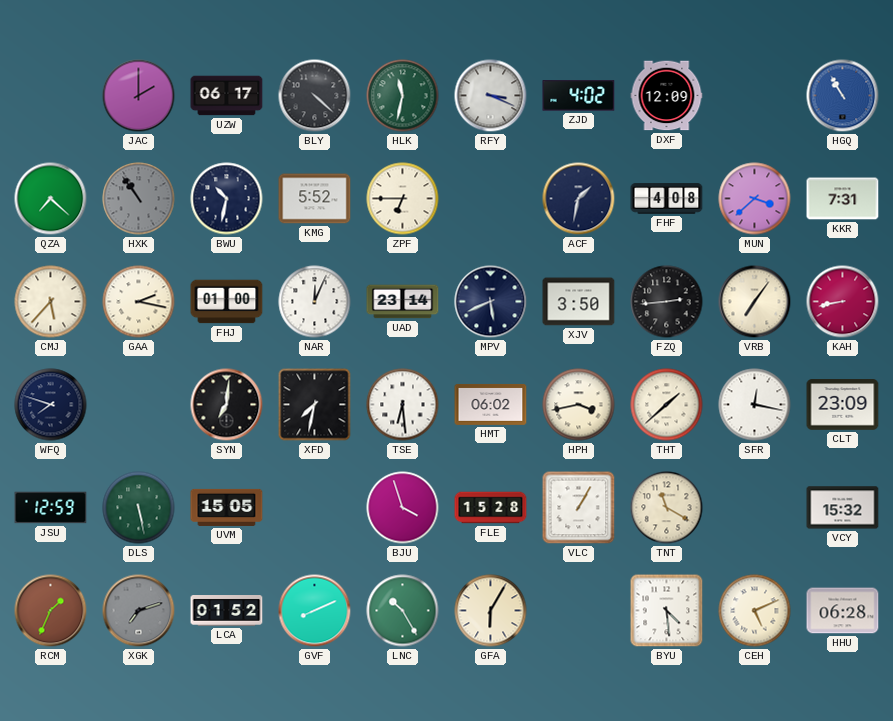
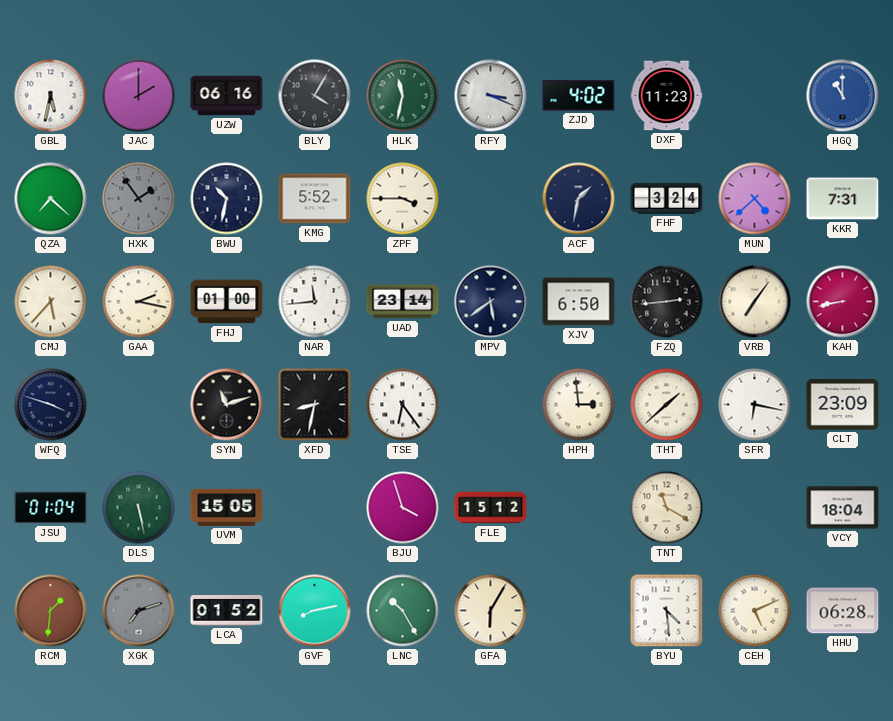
GBL: none -> 5:32 (51, 96)
UZW: 06:17 -> 06:16 (227, 96)
BLY: 4:22 -> 4:05 (315, 96)
DXF: 12:09 -> 11:23 (667, 96)
HGQ: 10:55 -> 11:00 (843, 96)
HXK: 10:54 -> 1:54 (139, 199)
ZPF: 6:45 -> 3:45 (403, 199)
FHF: 4:08 -> 3:24 (667, 199)
MUN: 3:38 -> 4:38 (755, 199)
NAR: 12:04 -> 11:44 (315, 302)
MPV: 5:41 -> 5:39 (491, 302)
XJV: 3:50 -> 6:50 (579, 302)
WFQ: 7:48 -> 3:48 (51, 405)
SYN: 7:01 -> 11:12 (227, 405)
XFD: 7:32 -> 8:32 (315, 405)
TSE: 6:29 -> 6:24 (403, 405)
HMT: 06:02 -> none (491, 404)
HPH: 3:43 -> 2:59 (579, 405)
SFR: 12:17 -> 6:17 (755, 405)
JSU: 12:59 -> 01:04 (51, 508)
FLE: 15:28 -> 15:12 (491, 508)
VLC: 1:05 -> none (579, 508)
VCY: 15:32 -> 18:04 (843, 508)
RCM: 1:34 -> 1:31 (51, 611)
GVF: 8:11 -> 8:13 (315, 611)
